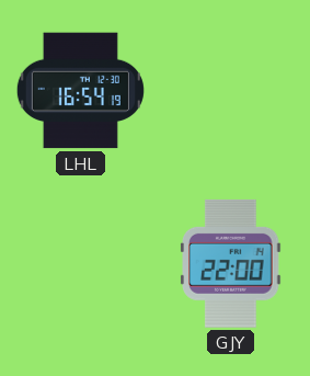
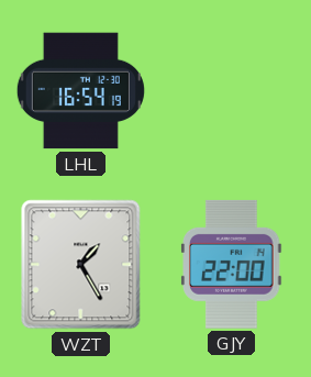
WZT: none -> 1:25 (81, 265)
